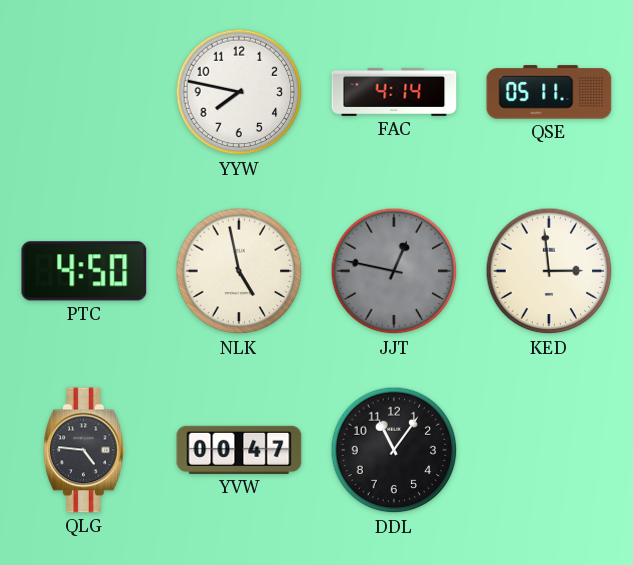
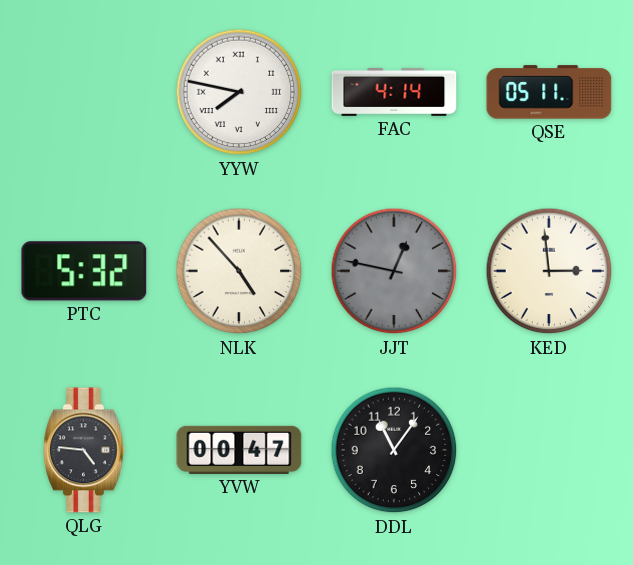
YYW numerals: Arabic -> Roman (239, 92)
PTC: 4:50 -> 5:32 (84, 271)
NLK: 4:58 -> 4:53 (239, 271)
